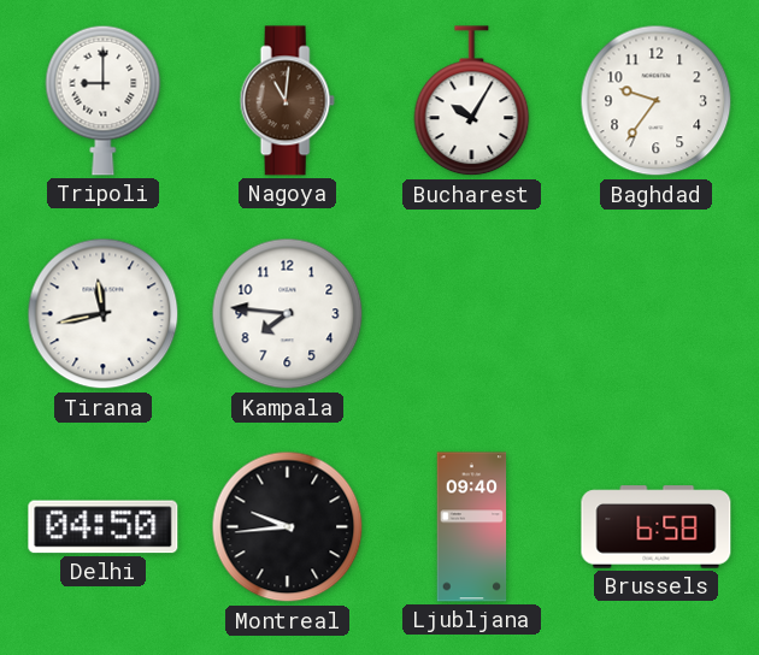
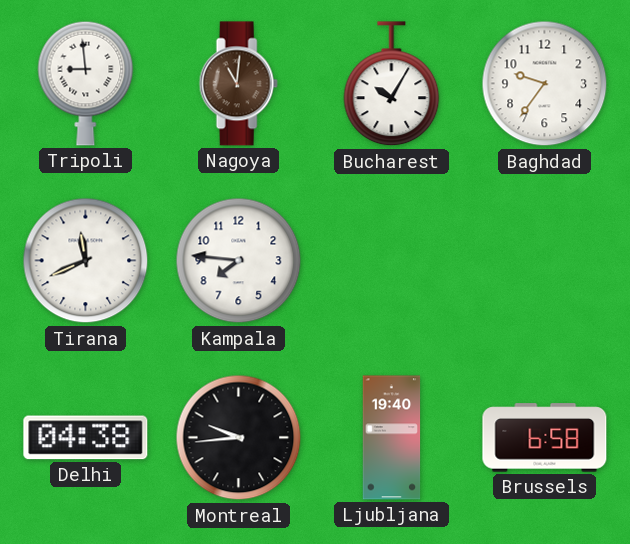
Tripoli: 9:00 -> 8:59 (86, 83)
Tirana: 11:43 -> 11:41 (86, 261)
Delhi: 04:50 -> 04:38 (86, 438)
Ljubljana: 09:40 -> 19:40 (392, 438)
